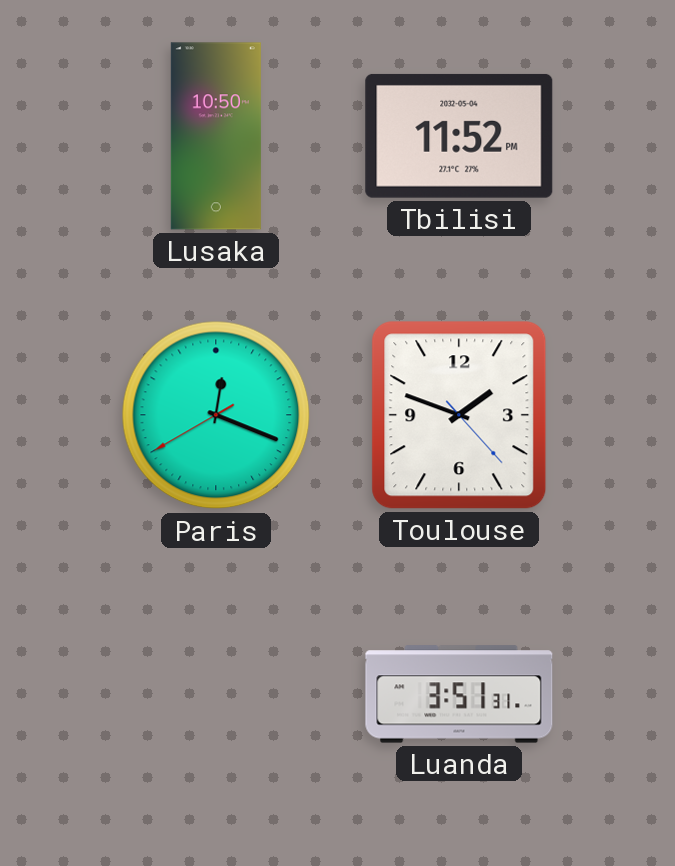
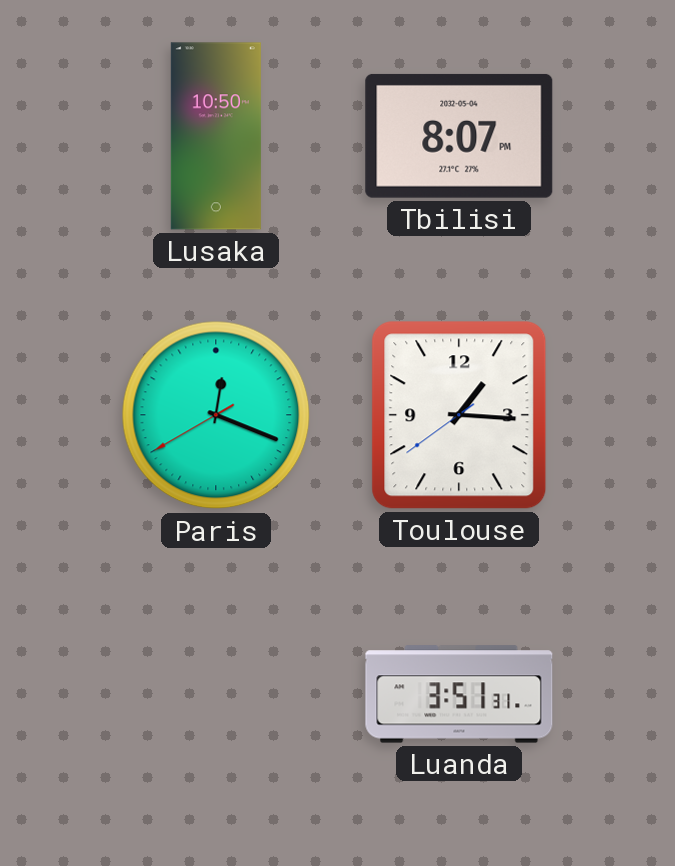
Tbilisi: 11:52 -> 8:07 (459, 136)
Toulouse: 1:48 -> 1:15 (459, 415)
